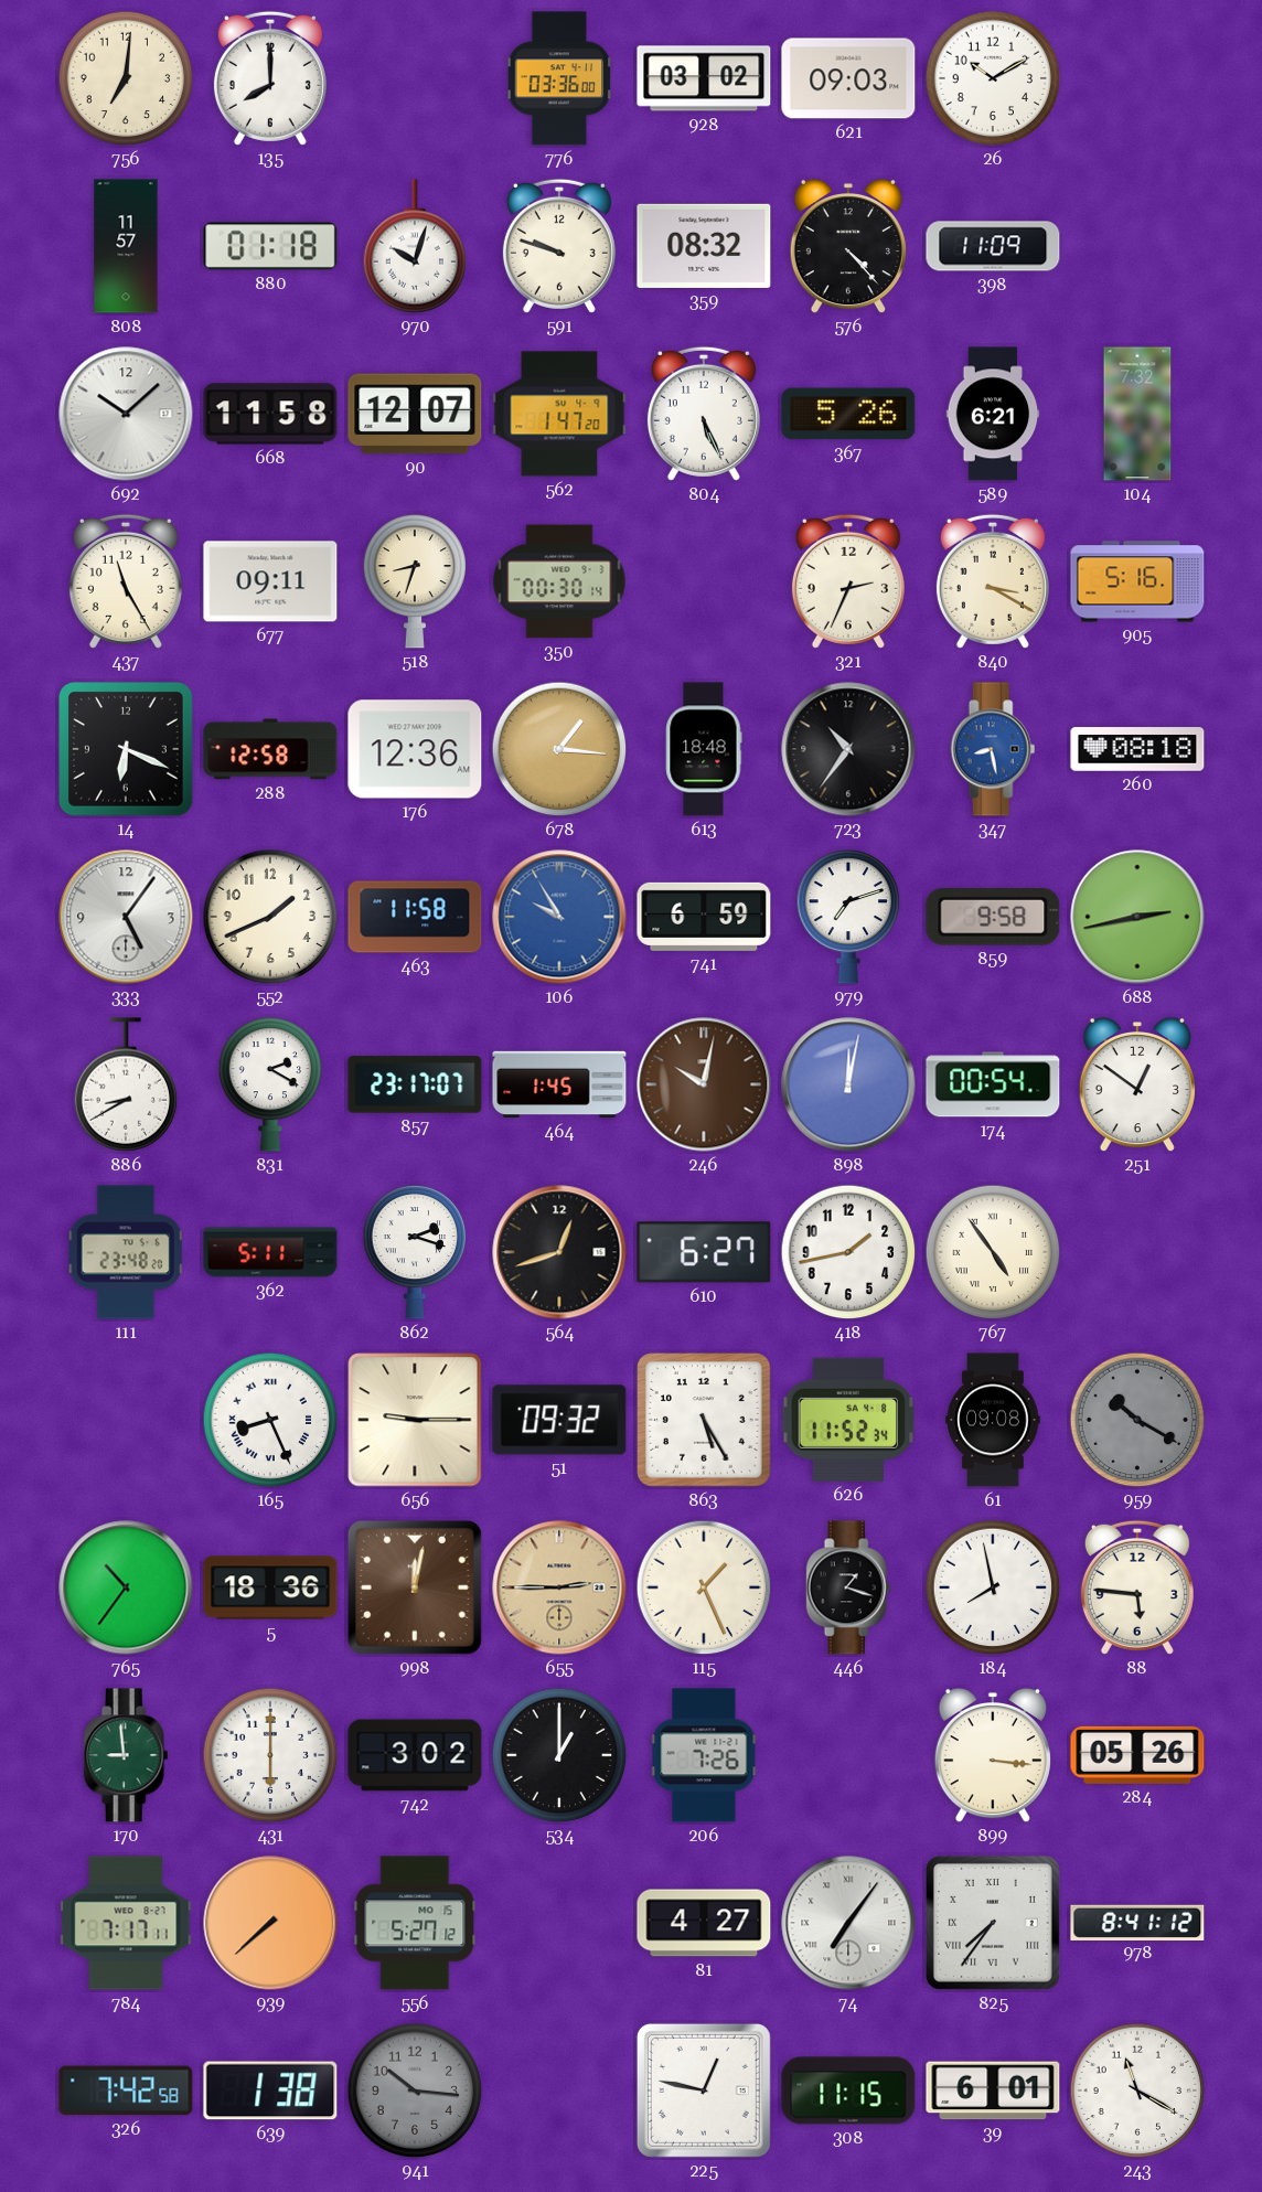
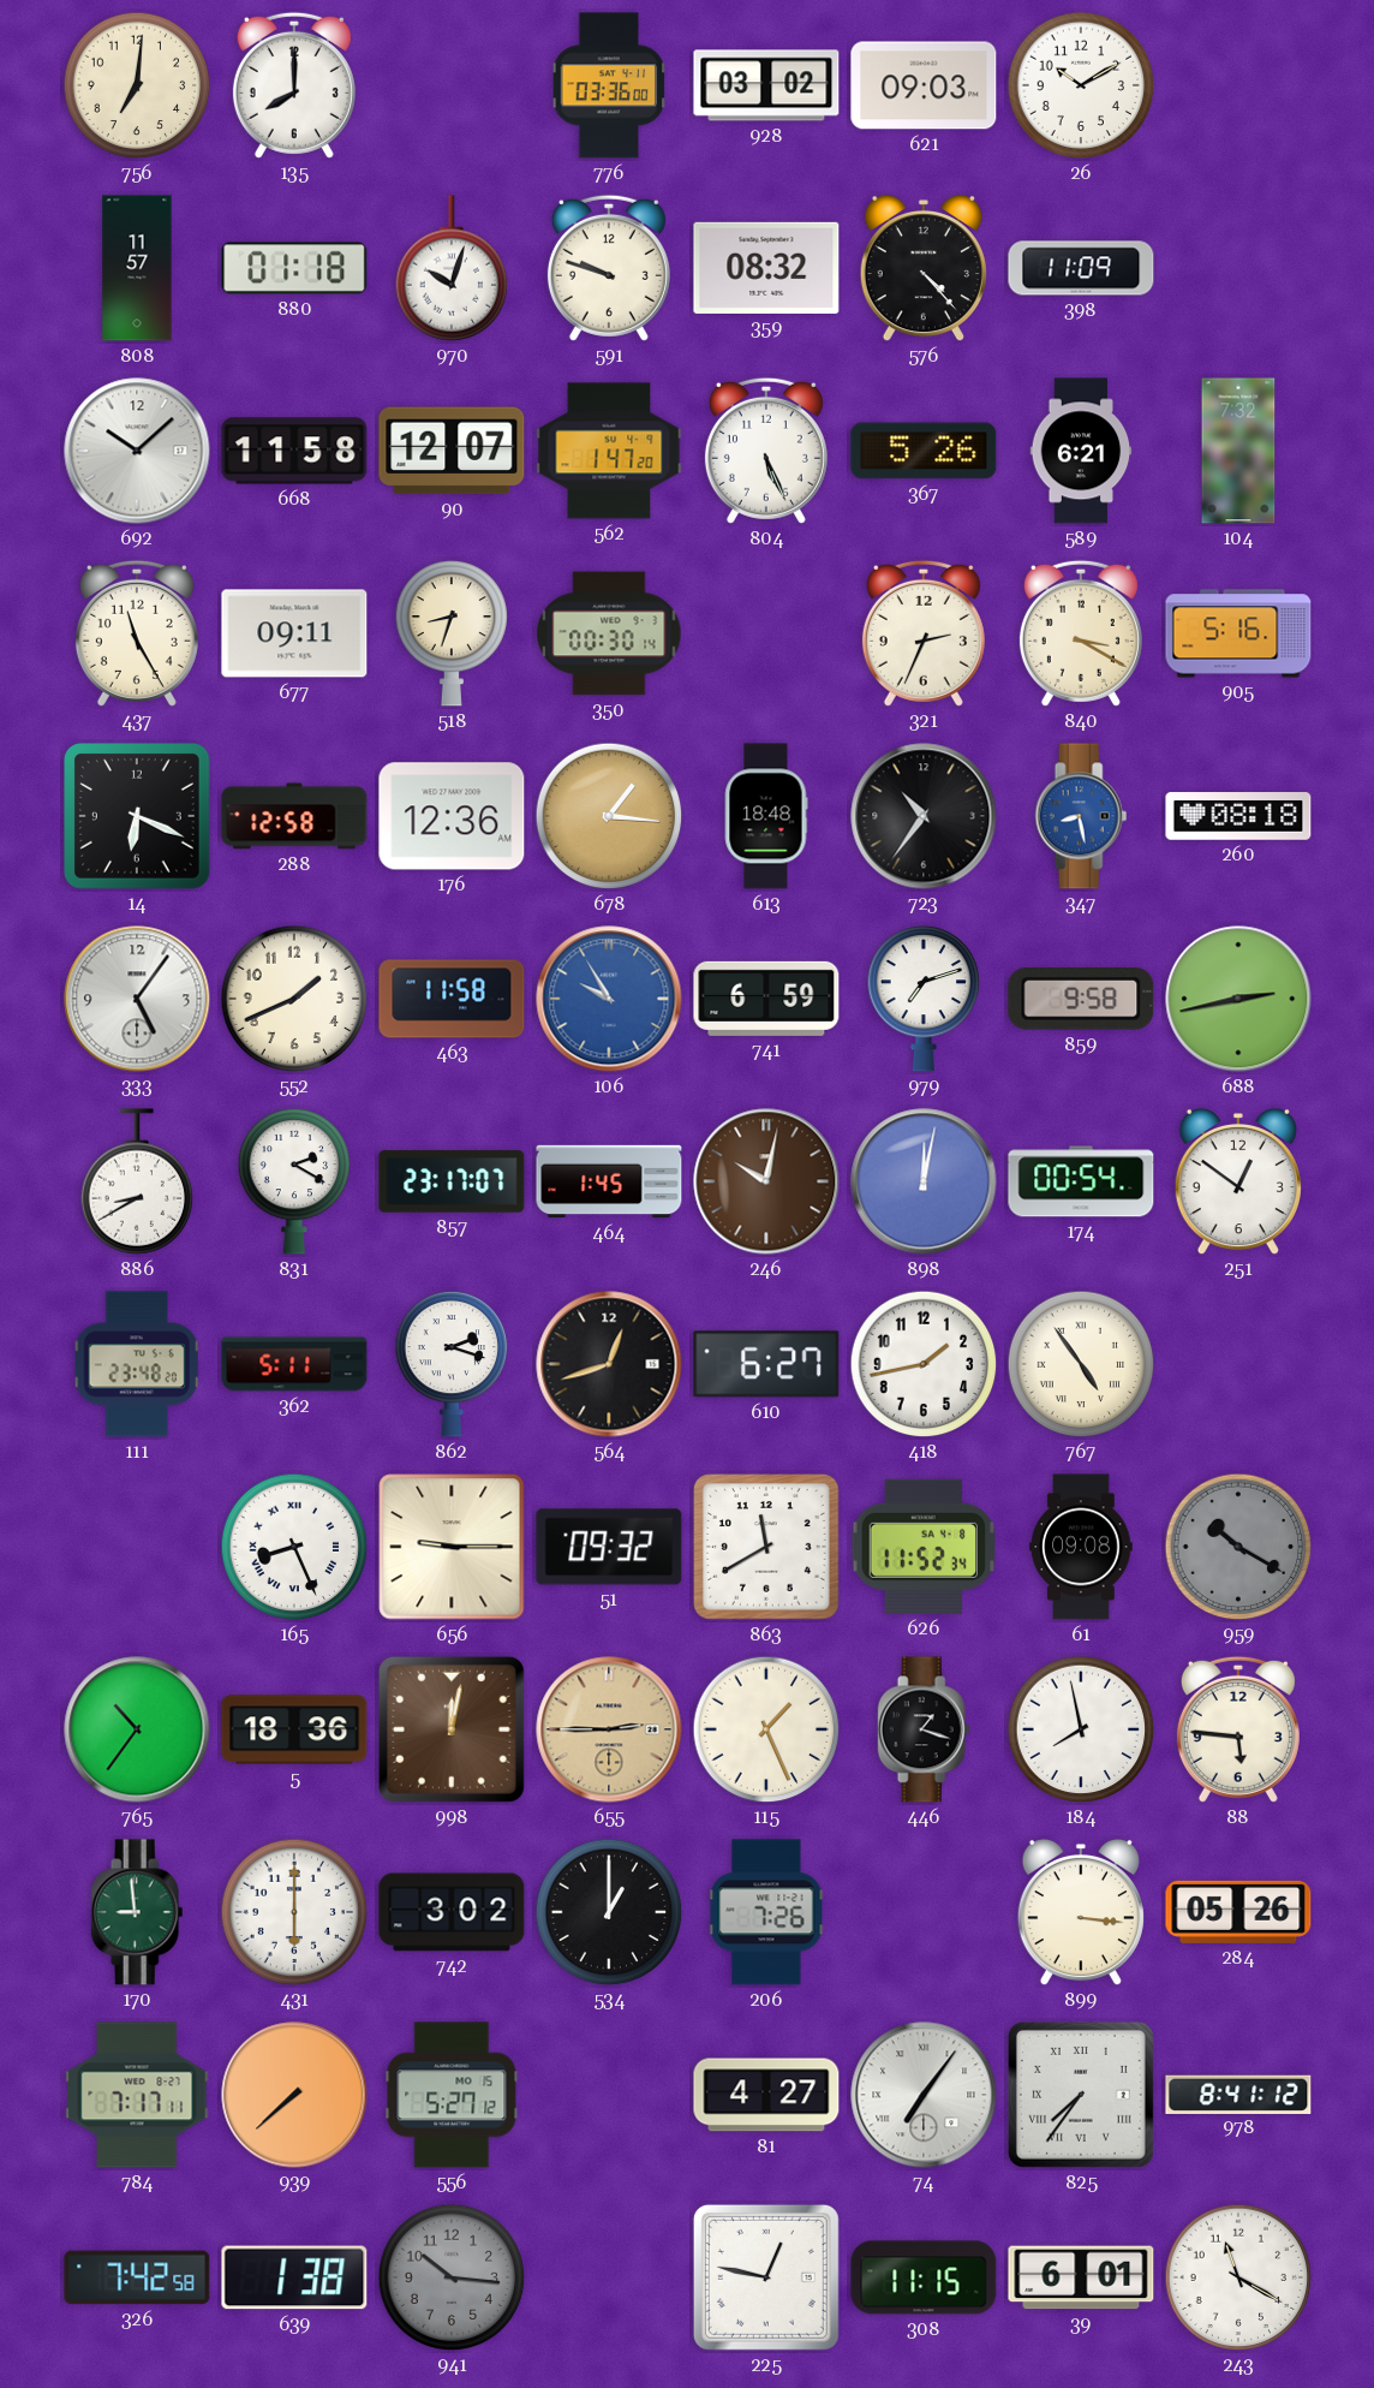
863: 5:25 -> 11:40 (766, 1547)
